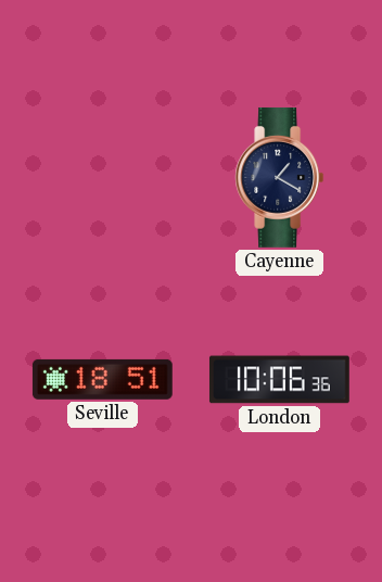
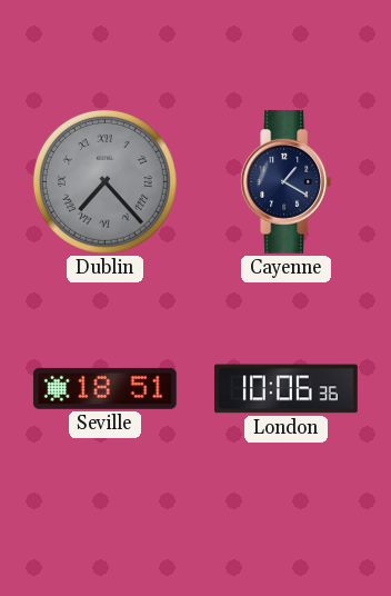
Dublin: none -> 7:23 (104, 181)
